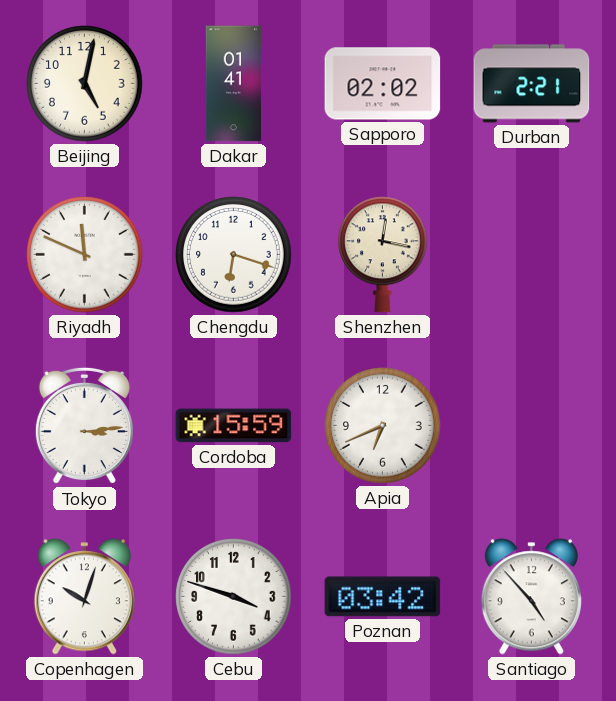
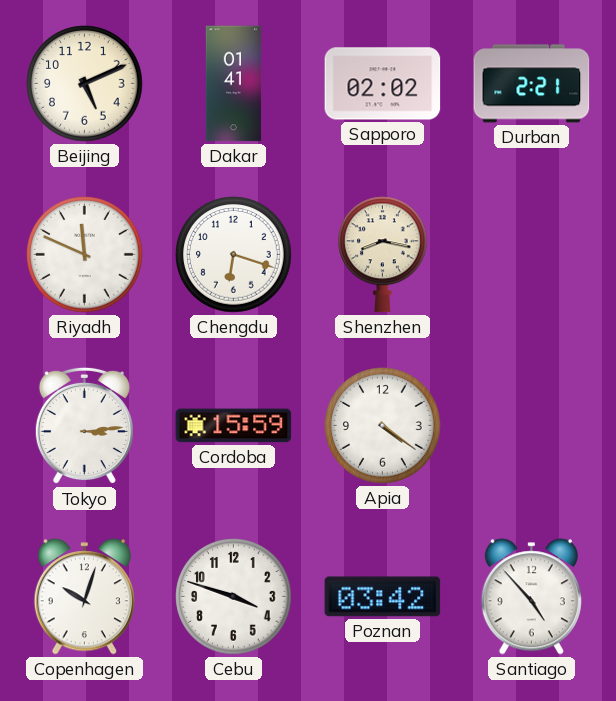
Beijing: 5:02 -> 5:11 (85, 84)
Shenzhen: 12:17 -> 8:17 (383, 255)
Apia: 6:41 -> 4:21 (383, 426)
